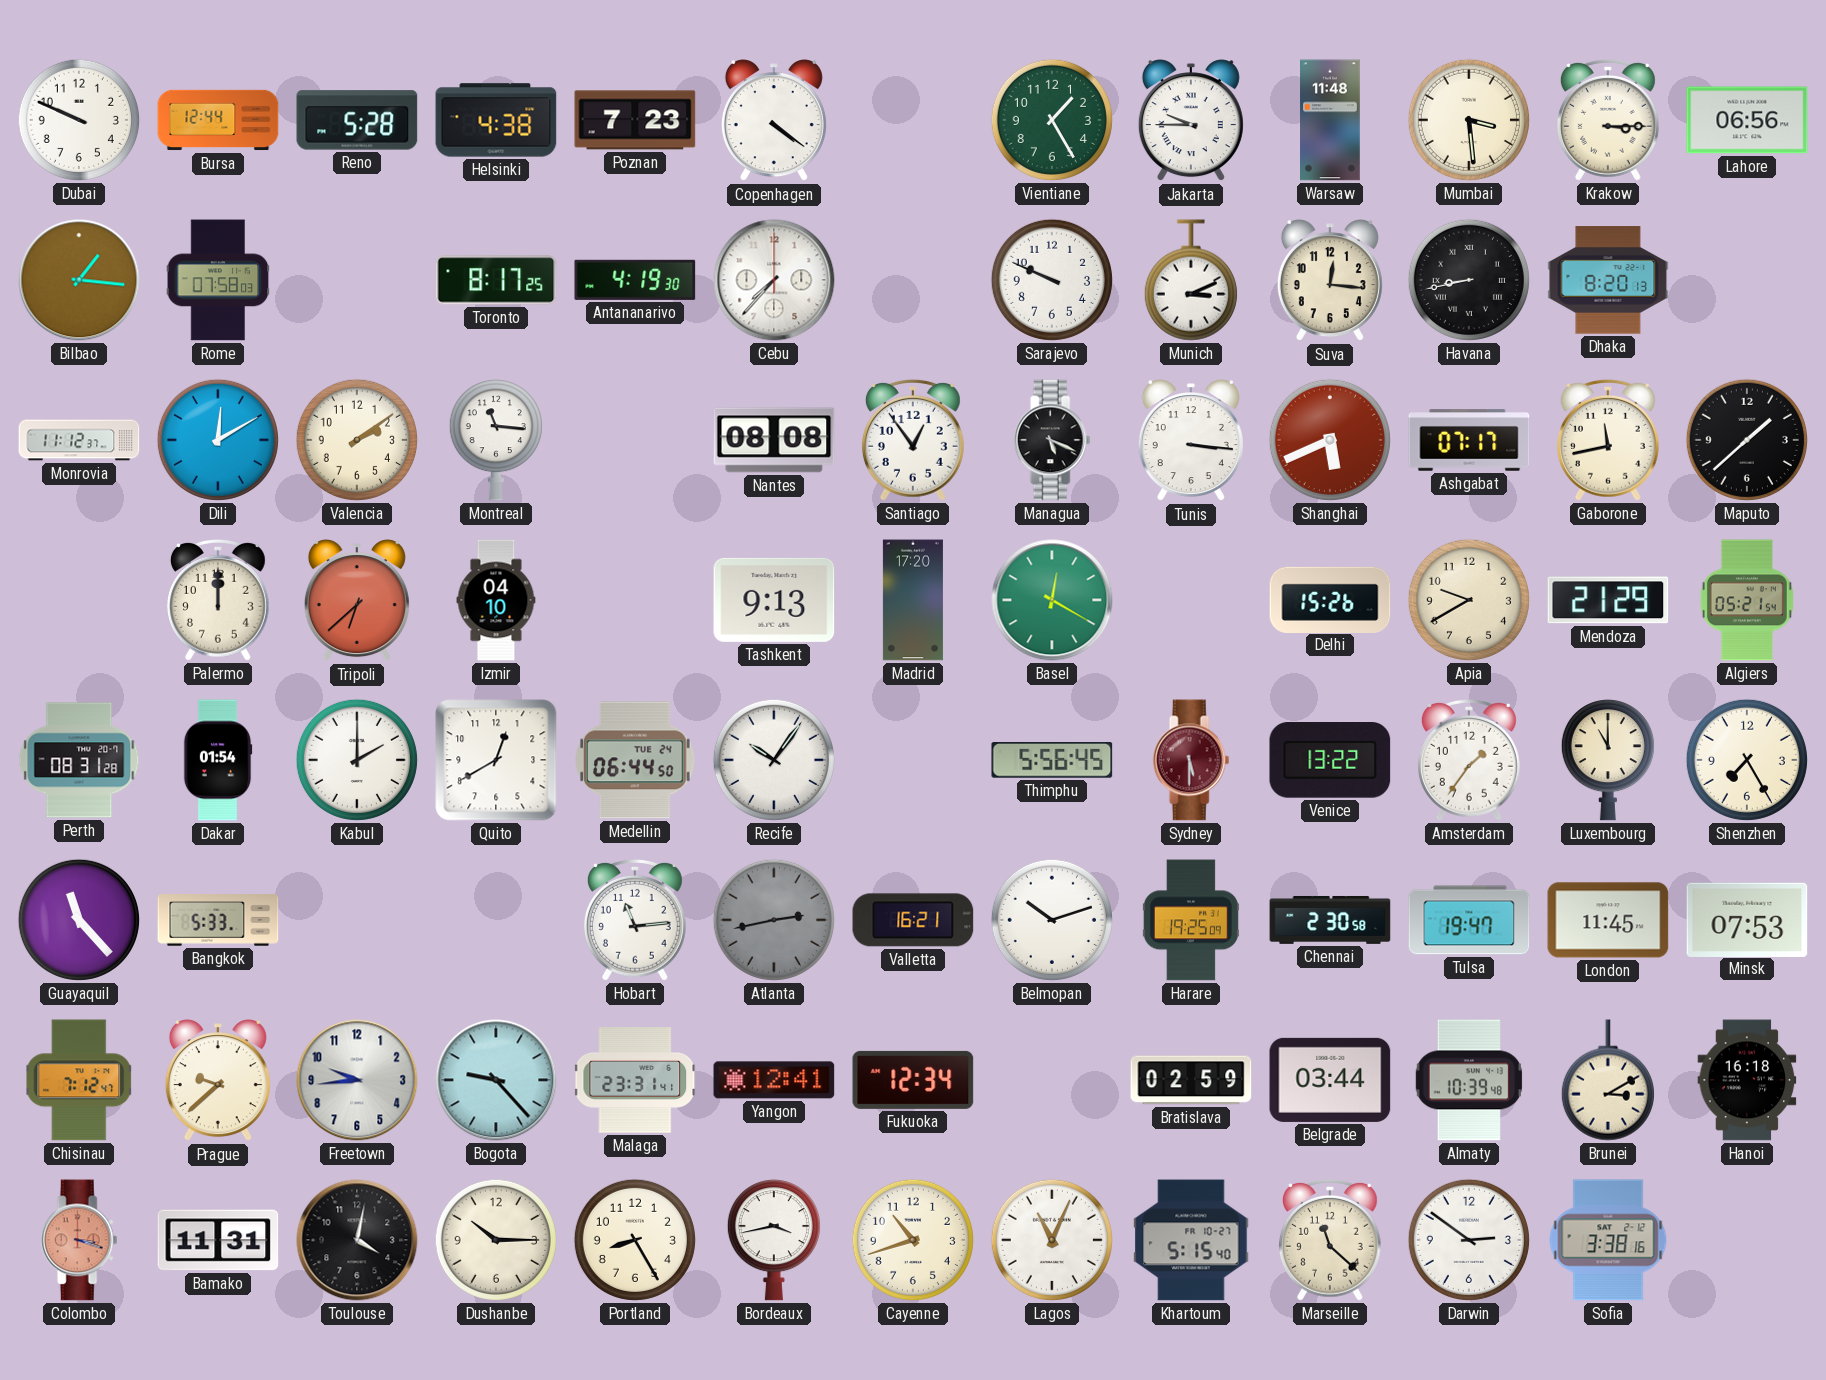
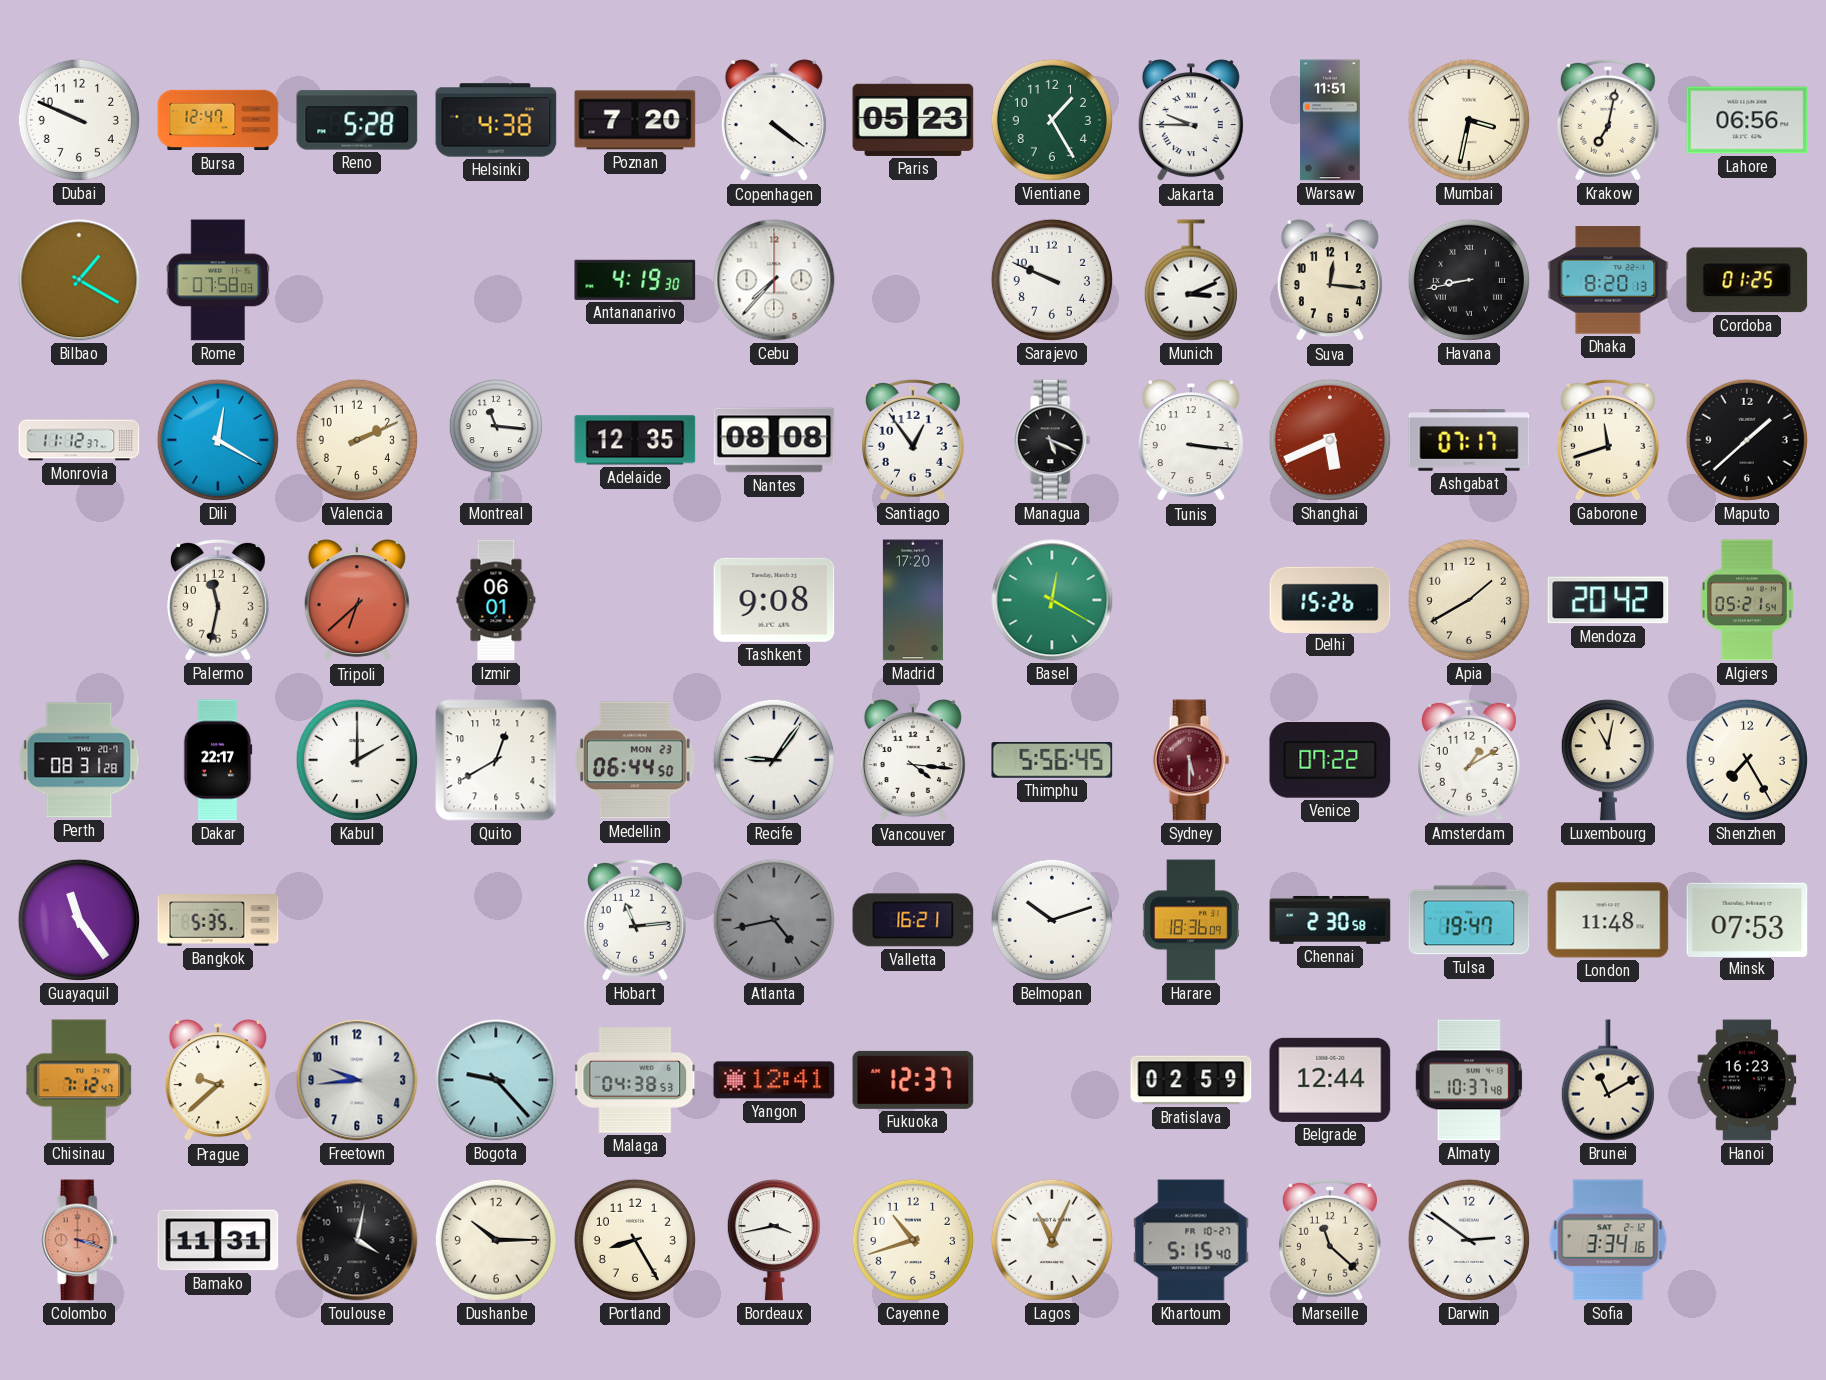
Bursa: 12:44 -> 12:47 (218, 120)
Poznan: 7:23 -> 7:20 (635, 120)
Paris: none -> 05:23 (913, 120)
Warsaw: 11:48 -> 11:51 (1330, 120)
Mumbai: 3:29 -> 3:32 (1469, 120)
Krakow: 3:15 -> 7:02 (1608, 120)
Bilbao: 1:16 -> 1:20 (79, 280)
Toronto: 8:17 -> none (496, 280)
Cordoba: none -> 01:25 (1747, 280)
Dili: 12:10 -> 12:20 (218, 440)
Valencia: 2:09 -> 2:11 (357, 440)
Adelaide: none -> 12:35 (635, 440)
Gaborone: 11:43 -> 11:42 (1608, 440)
Palermo: 12:00 -> 11:32 (218, 600)
Izmir: 04:10 -> 06:01 (496, 600)
Tashkent: 9:13 -> 9:08 (774, 600)
Apia: 9:40 -> 1:40 (1469, 600)
Mendoza: 21:29 -> 20:42 (1608, 600)
Dakar: 01:54 -> 22:17 (218, 760)
Medellin date: TUE 24 -> MON 23 (636, 760)
Recife: 10:06 -> 9:06 (774, 760)
Vancouver: none -> 4:16 (913, 761)
Venice: 13:22 -> 07:22 (1330, 760)
Amsterdam: 1:36 -> 1:10 (1469, 760)
Luxembourg: 11:00 -> 11:02 (1608, 760)
Guayaquil: 11:23 -> 11:24 (79, 920)
Bangkok: 5:33 -> 5:35 (218, 920)
Atlanta: 2:43 -> 4:43 (774, 920)
Harare: 19:25 -> 18:36 (1191, 920)
London: 11:45 -> 11:48 (1608, 920)
Malaga: 23:31 -> 04:38 (636, 1081)
Fukuoka: 12:34 -> 12:37 (913, 1080)
Belgrade: 03:44 -> 12:44 (1330, 1080)
Almaty: 10:39 -> 10:37 (1468, 1080)
Brunei: 3:10 -> 11:10 (1608, 1080)
Hanoi: 16:18 -> 16:23 (1747, 1080)
Sofia: 3:38 -> 3:34 (1608, 1240)
